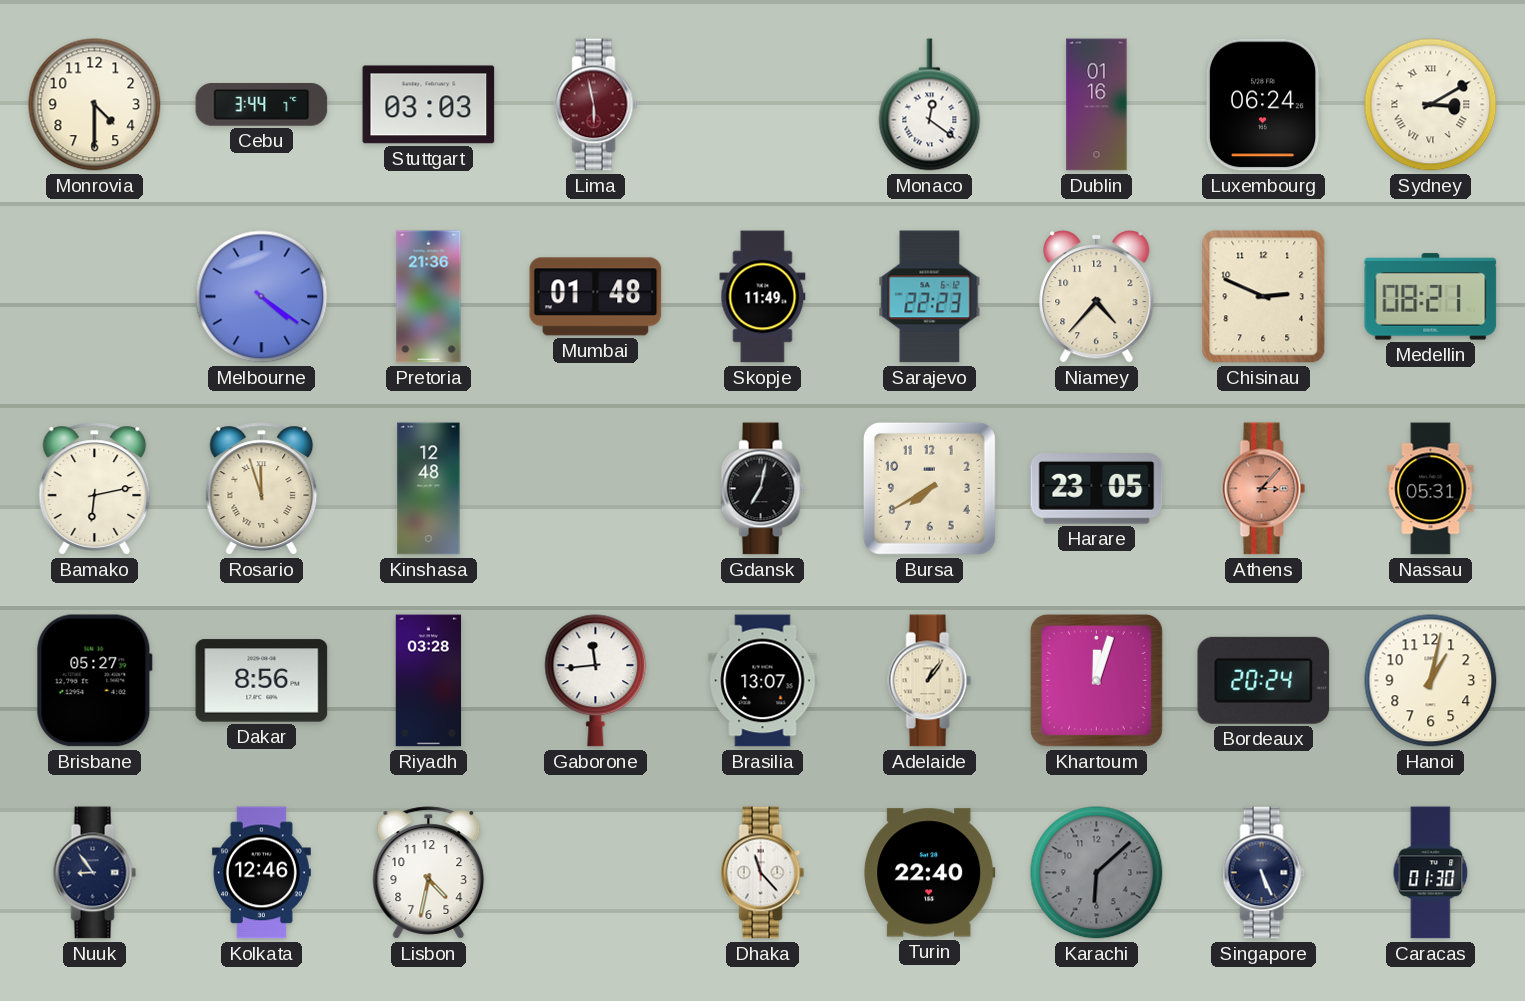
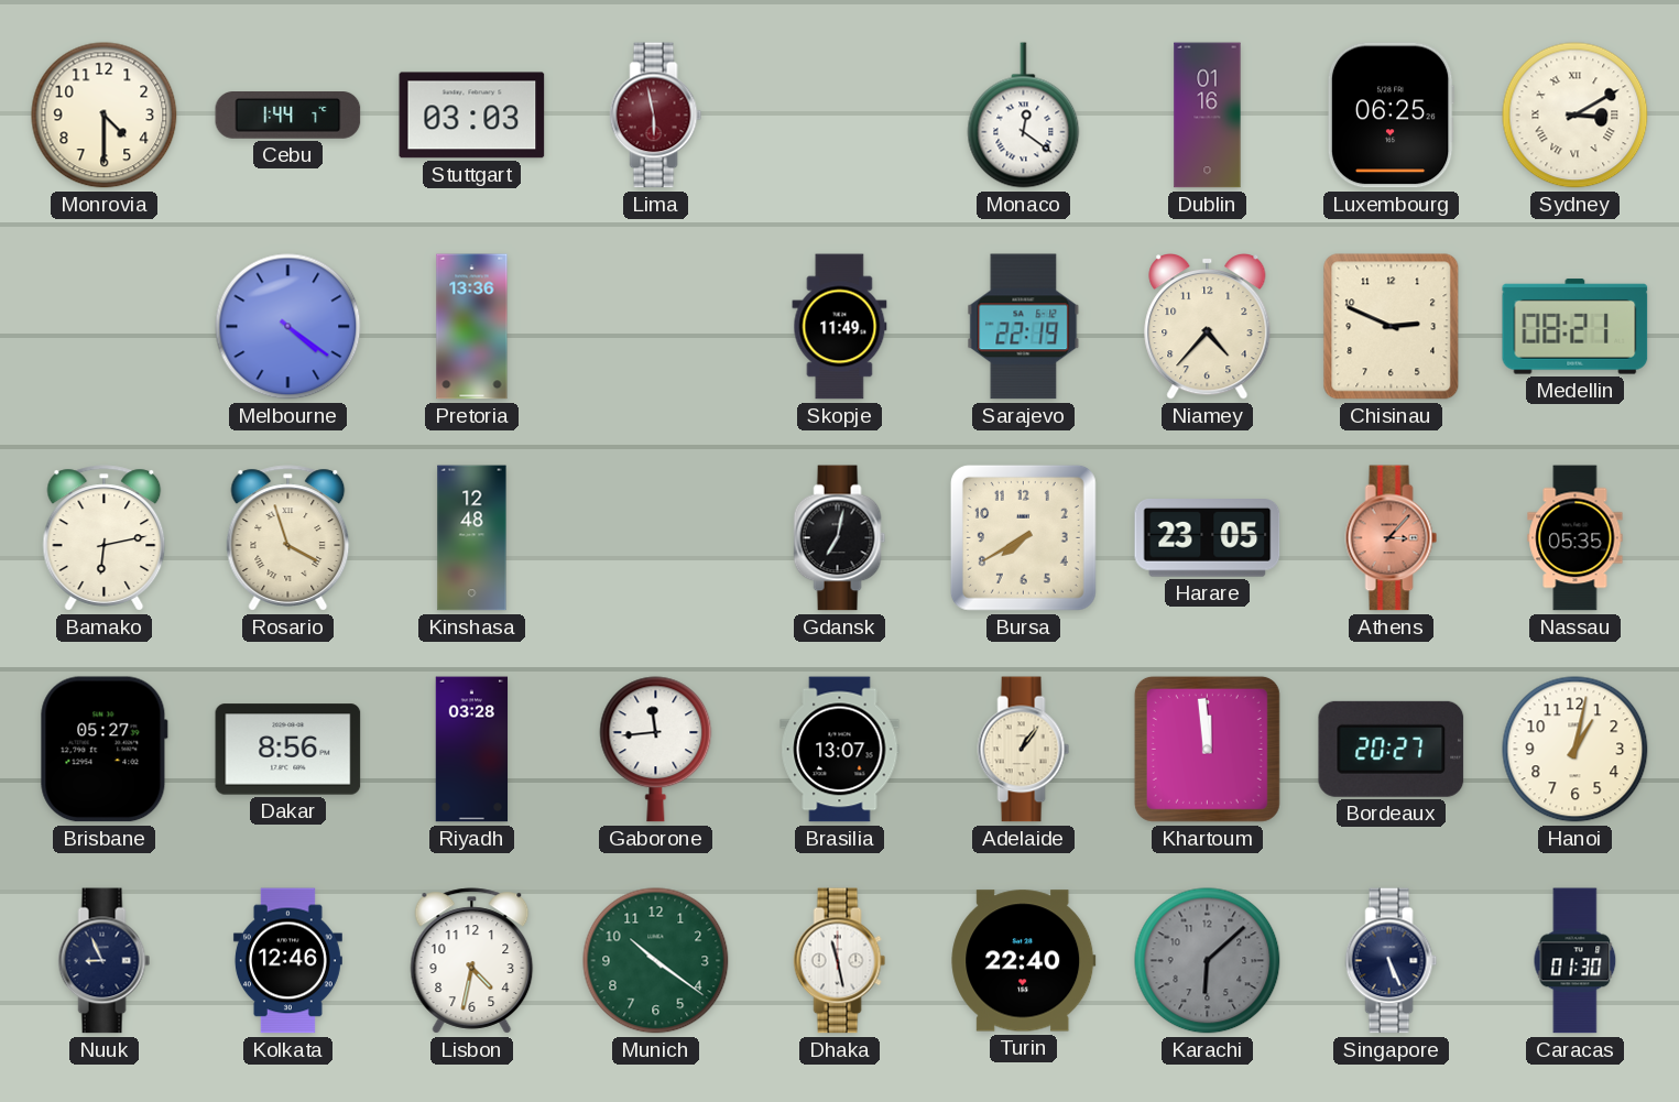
Cebu: 3:44 -> 1:44 (288, 116)
Luxembourg: 06:24 -> 06:25 (1391, 116)
Pretoria: 21:36 -> 13:36 (472, 327)
Mumbai: 01:48 -> none (596, 297)
Sarajevo: 22:23 -> 22:19 (1024, 327)
Rosario: 11:57 -> 3:57 (288, 538)
Nassau: 05:31 -> 05:35 (1576, 538)
Khartoum: 12:03 -> 11:59 (1207, 749)
Bordeaux: 20:24 -> 20:27 (1392, 749)
Nuuk: 8:54 -> 8:56 (105, 961)
Munich: none -> 10:21 (656, 961)
Dhaka: 11:23 -> 11:28 (840, 961)
